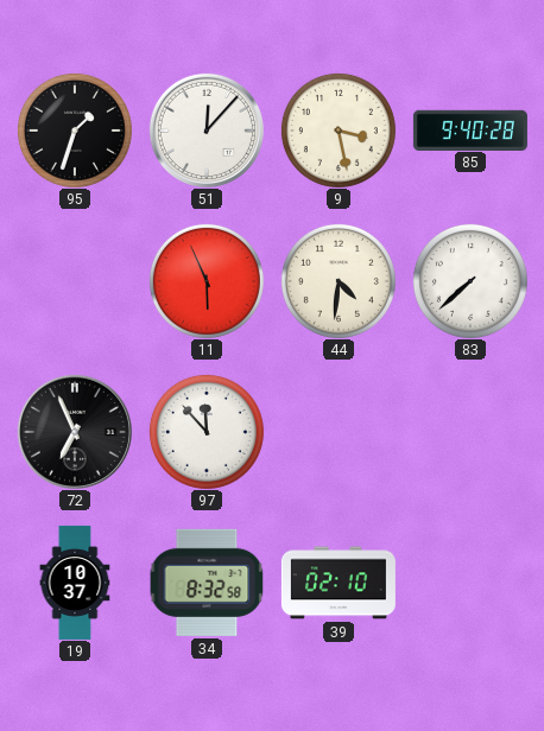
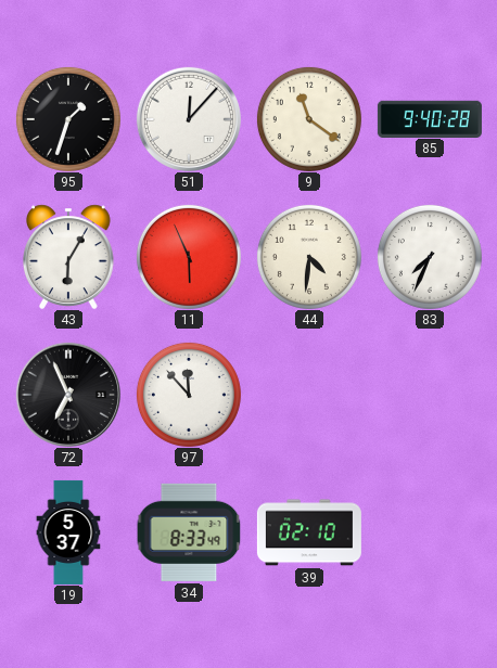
9: 3:28 -> 11:21 (309, 119)
43: none -> 6:05 (68, 257)
83: 7:38 -> 7:34 (430, 257)
19: 10:37 -> 5:37 (68, 532)
34: 8:32 -> 8:33 (189, 532)
